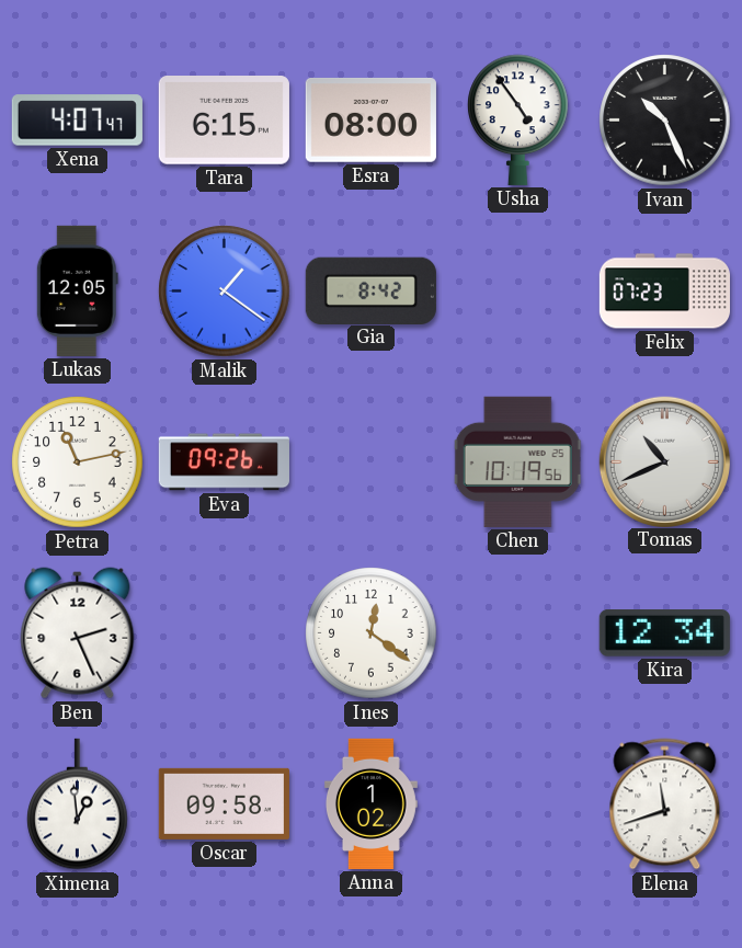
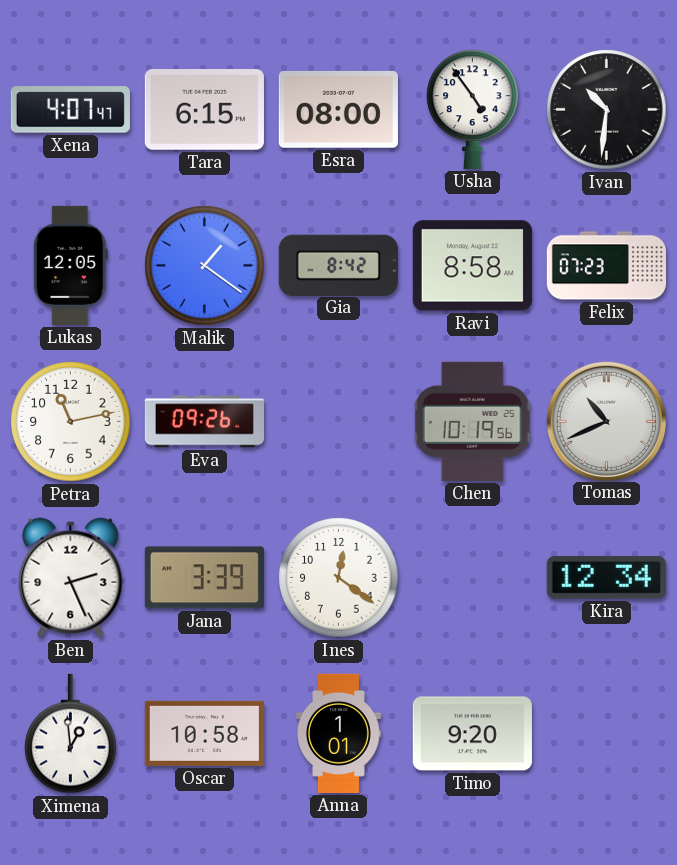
Ivan: 10:26 -> 10:31 (607, 110)
Ravi: none -> 8:58 (472, 266)
Jana: none -> 3:39 (204, 578)
Oscar: 09:58 -> 10:58 (204, 733)
Anna: 1:02 -> 1:01 (338, 733)
Timo: none -> 9:20 (472, 734)
Elena: 11:42 -> none (665, 804)
